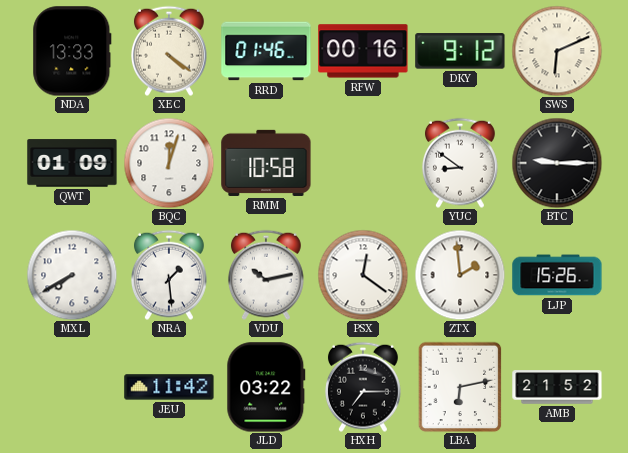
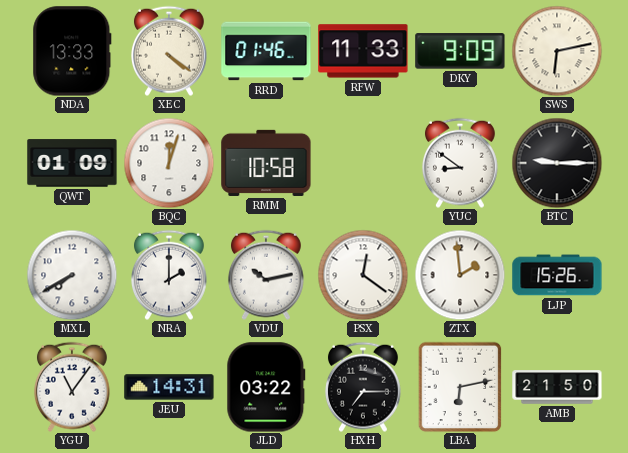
RFW: 00:16 -> 11:33 (363, 51)
DKY: 9:12 -> 9:09 (460, 51)
SWS: 6:11 -> 6:13 (557, 51)
NRA: 1:29 -> 2:00 (169, 275)
YGU: none -> 11:06 (72, 387)
JEU: 11:42 -> 14:31 (169, 387)
AMB: 21:52 -> 21:50 (557, 387)
